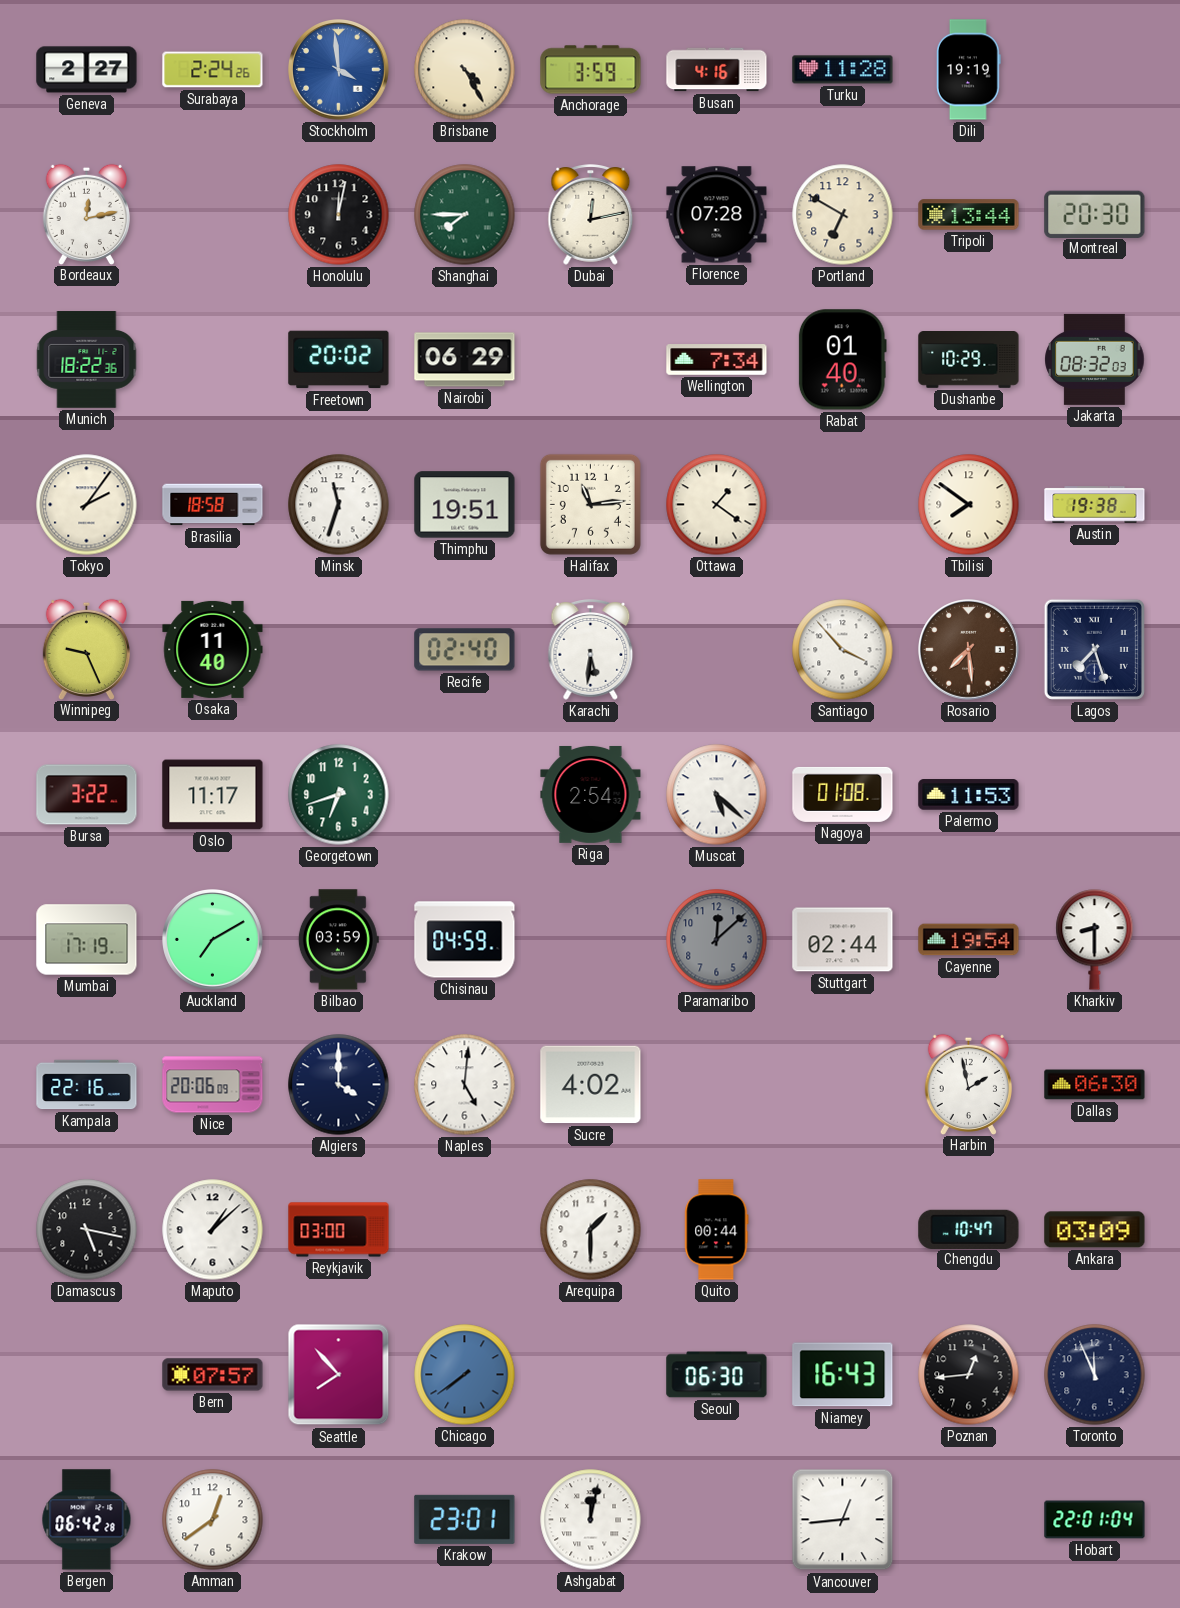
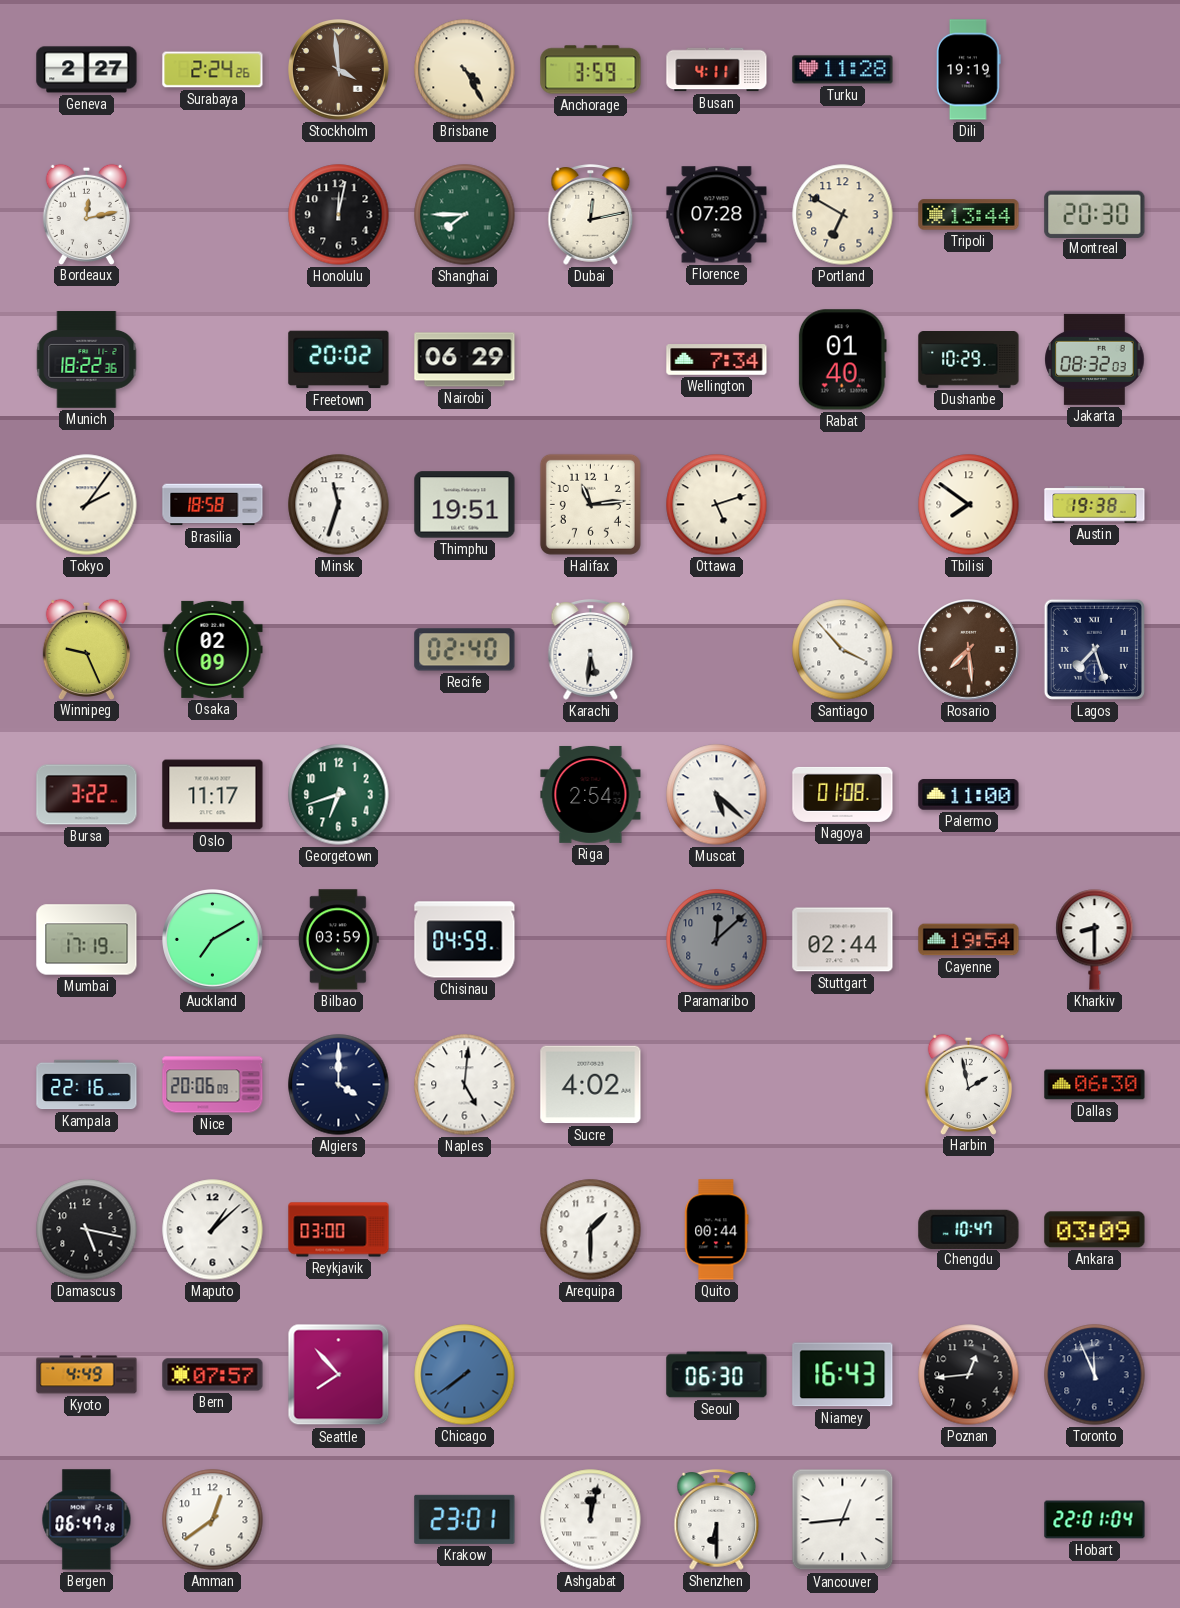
Stockholm dial: blue -> brown (339, 70)
Busan: 4:16 -> 4:11 (717, 70)
Ottawa: 1:21 -> 5:12 (717, 505)
Osaka: 11:40 -> 02:09 (213, 649)
Palermo: 11:53 -> 11:00 (969, 795)
Kyoto: none -> 4:49 (87, 1375)
Bergen: 06:42 -> 06:47 (87, 1520)
Shenzhen: none -> 6:30 (717, 1520)
